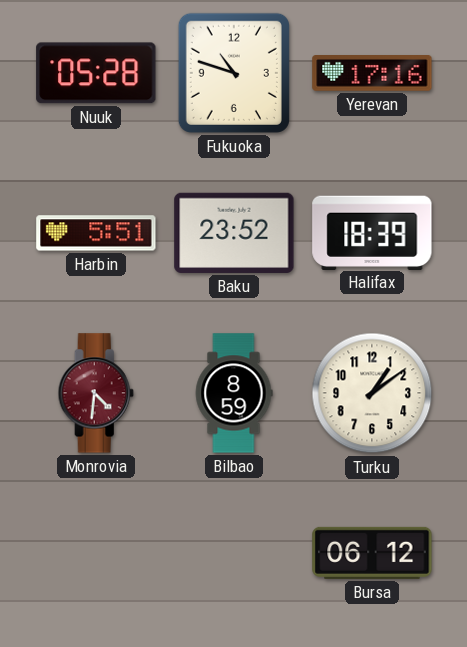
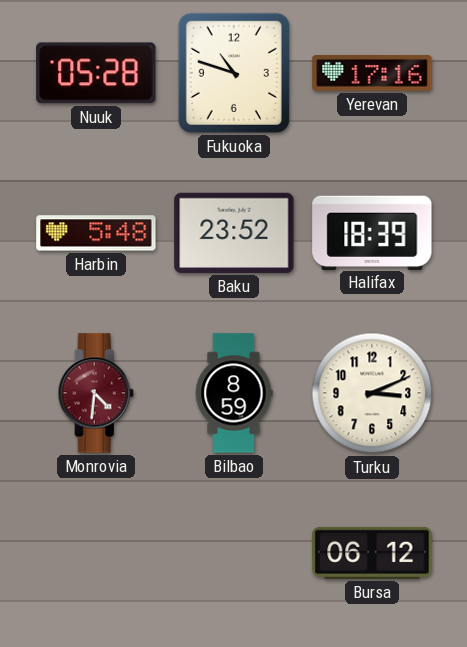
Harbin: 5:51 -> 5:48 (96, 233)
Turku: 1:09 -> 3:11 (372, 393)
